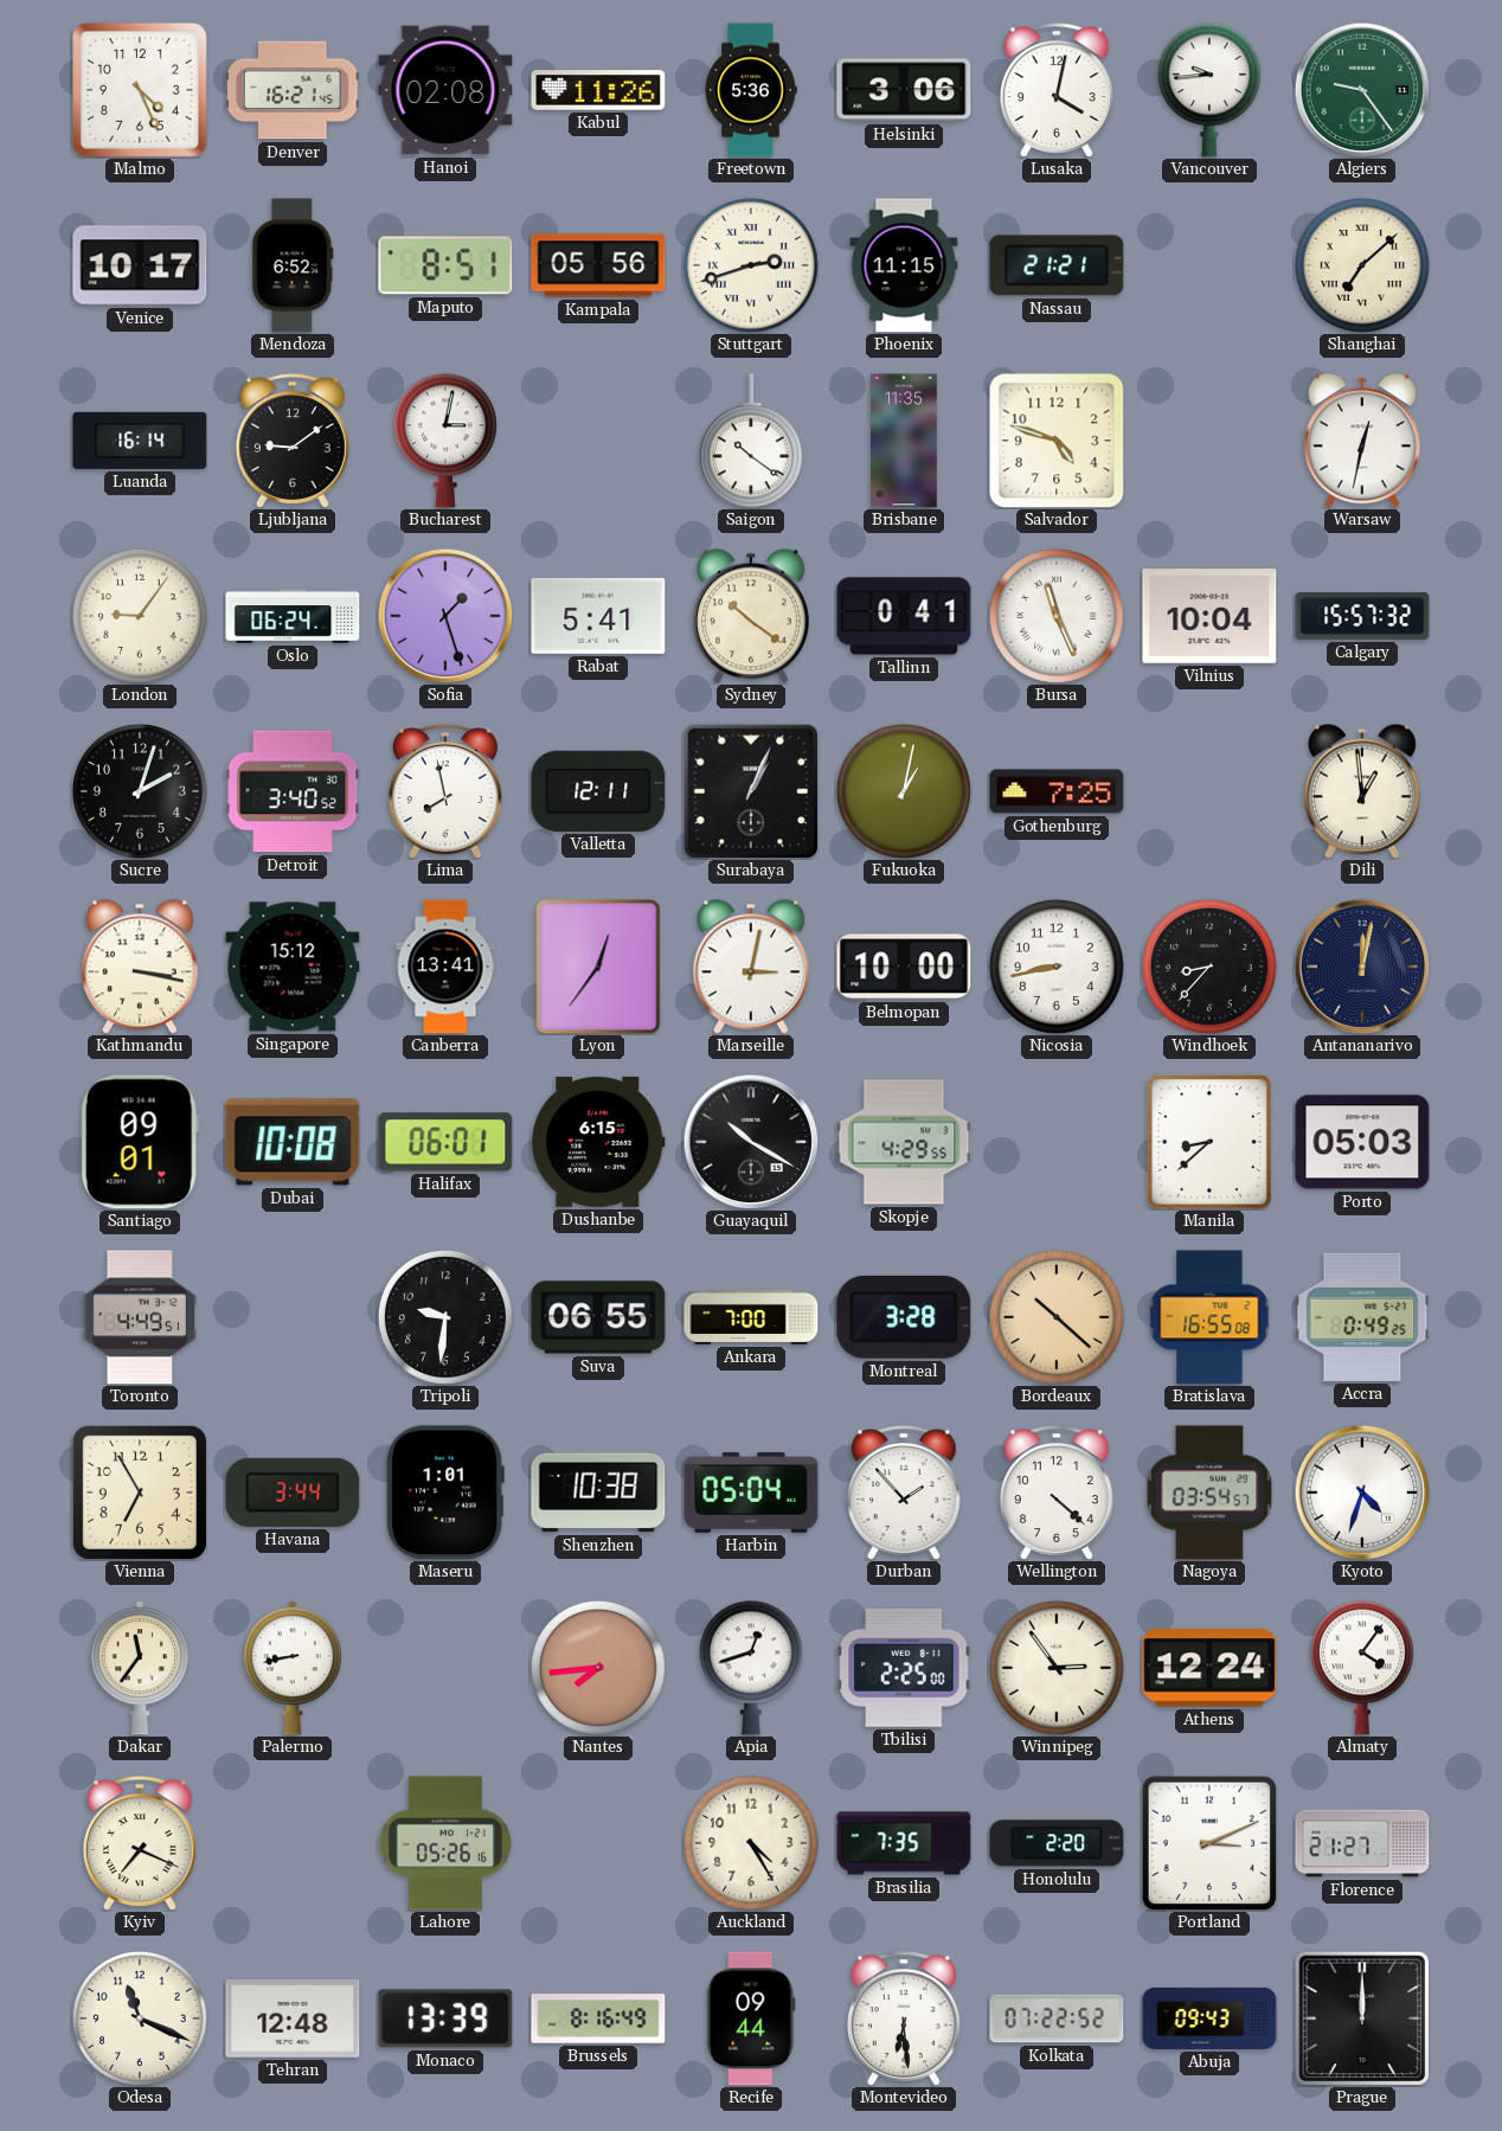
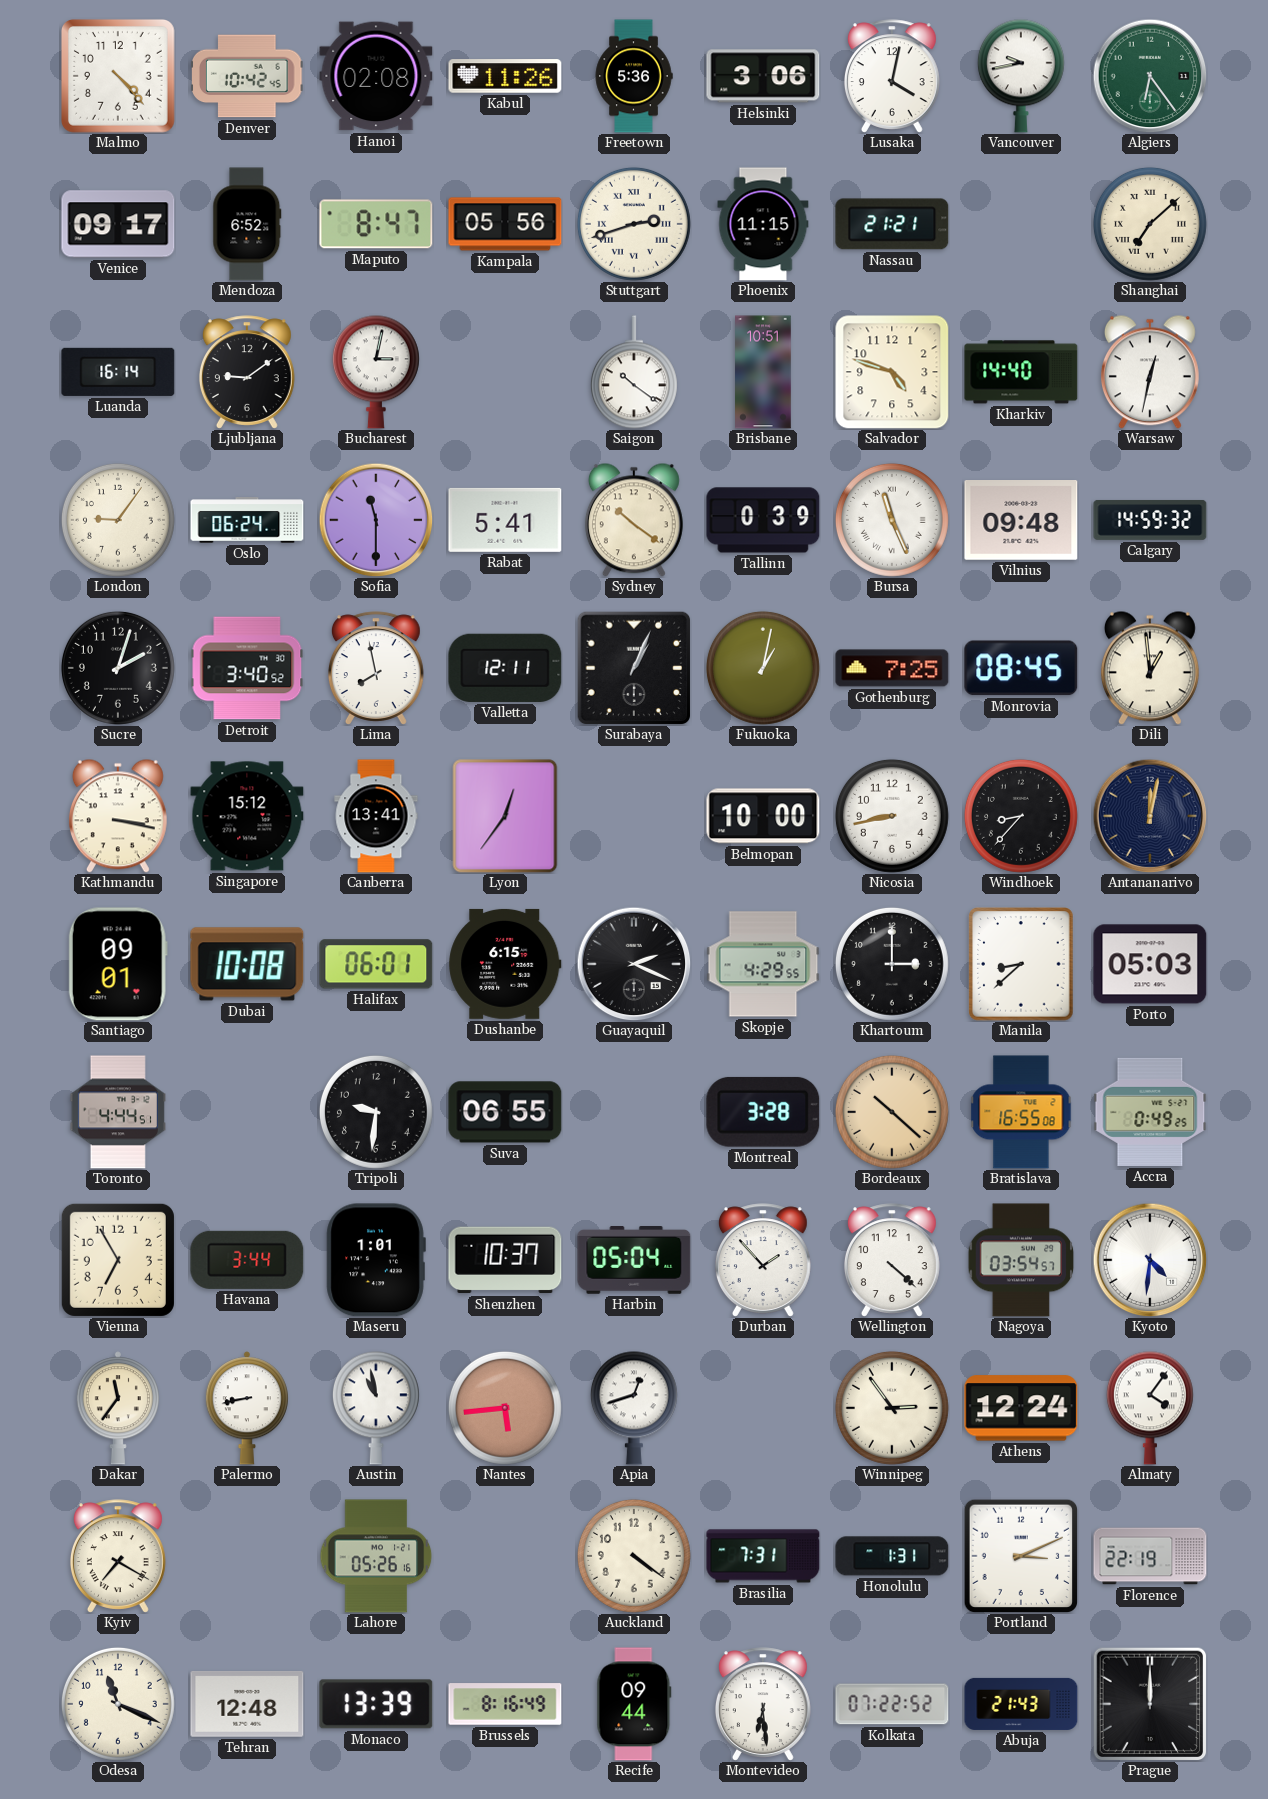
Malmo: 4:26 -> 4:23 (118, 76)
Denver: 16:21 -> 10:42 (248, 76)
Vancouver: 9:44 -> 9:43 (1021, 76)
Algiers: 9:24 -> 6:24 (1150, 76)
Venice: 10:17 -> 09:17 (118, 224)
Maputo: 8:51 -> 8:47 (376, 224)
Brisbane: 11:35 -> 10:51 (763, 372)
Kharkiv: none -> 14:40 (1021, 372)
Sofia: 1:27 -> 11:30 (376, 520)
Tallinn: 0:41 -> 0:39 (763, 520)
Vilnius: 10:04 -> 09:48 (1021, 521)
Calgary: 15:57 -> 14:59 (1150, 520)
Monrovia: none -> 08:45 (1021, 668)
Marseille: 3:02 -> none (751, 967)
Guayaquil: 10:20 -> 2:19 (634, 964)
Khartoum: none -> 3:00 (892, 964)
Toronto: 4:49 -> 4:44 (118, 1112)
Ankara: 7:00 -> none (751, 1317)
Shenzhen: 10:38 -> 10:37 (505, 1260)
Kyoto: 4:33 -> 4:31 (1150, 1260)
Austin: none -> 10:58 (376, 1408)
Nantes: 7:44 -> 5:44 (505, 1408)
Tbilisi: 2:25 -> none (904, 1668)
Kyiv: 7:19 -> 7:20 (118, 1556)
Auckland: 4:25 -> 4:21 (634, 1556)
Brasilia: 7:35 -> 7:31 (763, 1556)
Honolulu: 2:20 -> 1:31 (892, 1556)
Florence: 21:27 -> 22:19 (1150, 1556)
Abuja: 09:43 -> 21:43 (1021, 1704)
